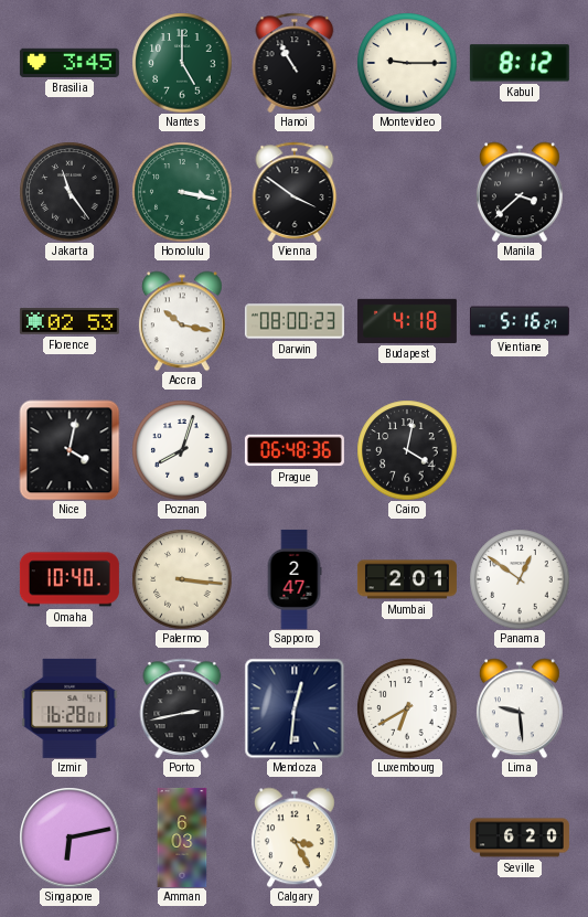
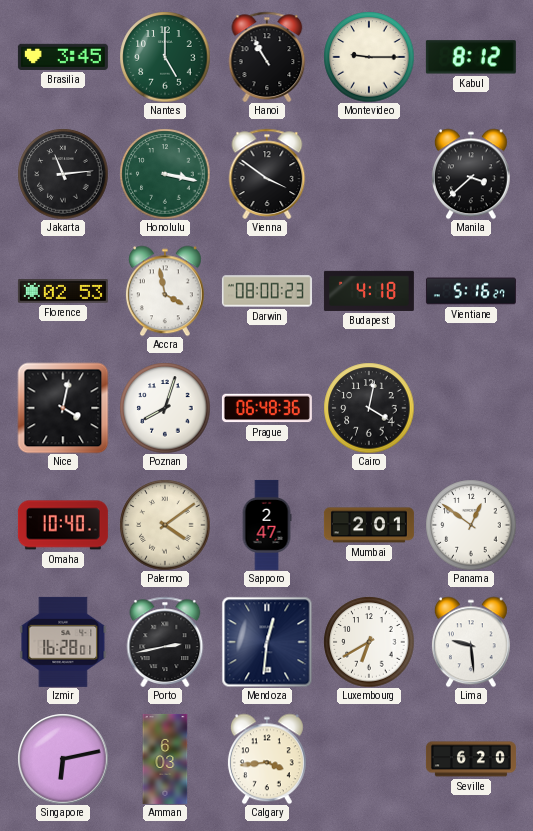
Jakarta: 11:24 -> 11:14 (63, 174)
Accra: 10:17 -> 3:58 (165, 291)
Palermo: 3:16 -> 4:09 (165, 525)
Calgary: 3:25 -> 3:44 (267, 759)
